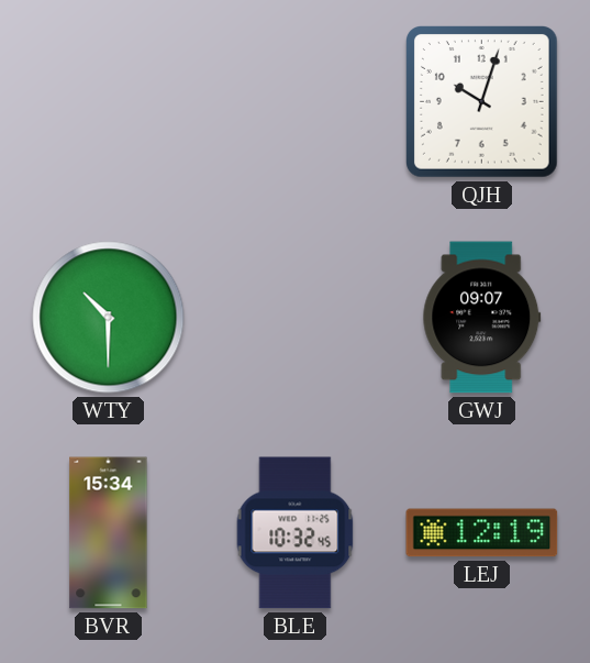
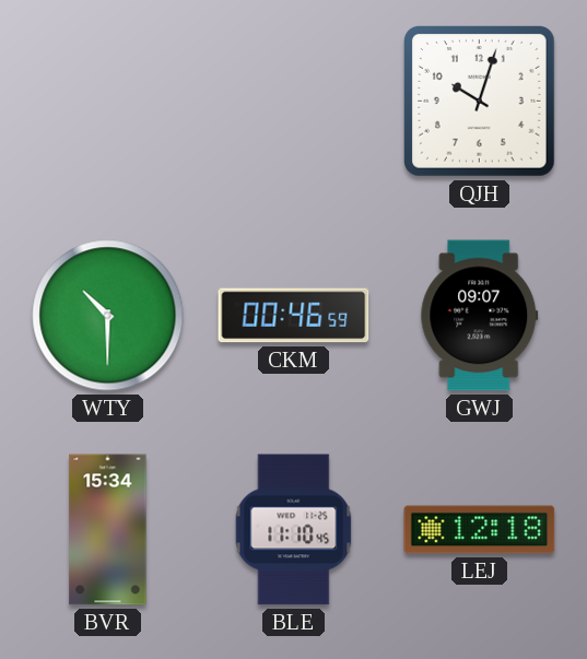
CKM: none -> 00:46 (294, 316)
BLE: 10:32 -> 11:10 (294, 530)
LEJ: 12:19 -> 12:18 (480, 530)
